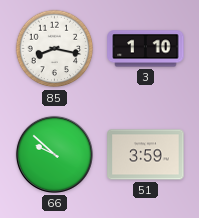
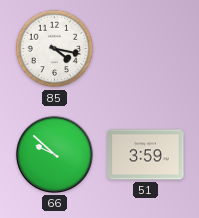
85: 8:17 -> 4:17 (55, 49)
3: 1:10 -> none (146, 49)
